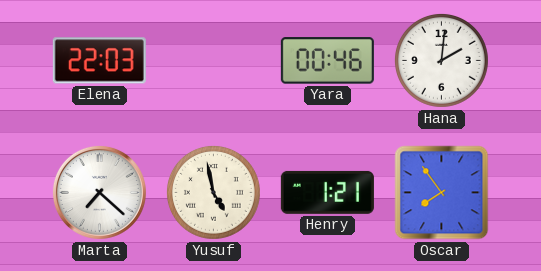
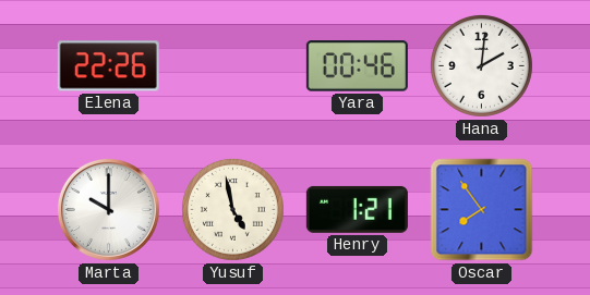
Elena: 22:03 -> 22:26 (108, 66)
Marta: 7:22 -> 10:00 (108, 209)
